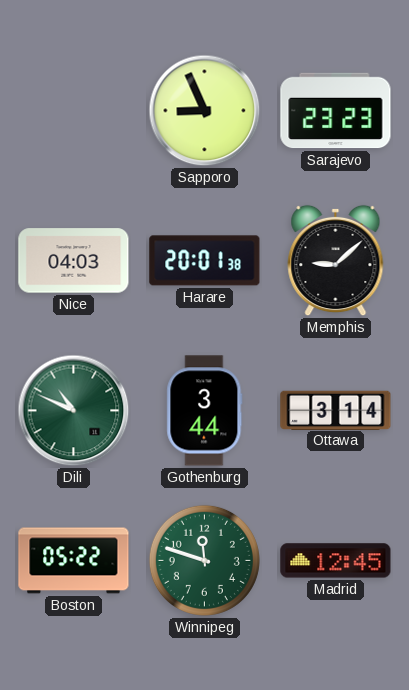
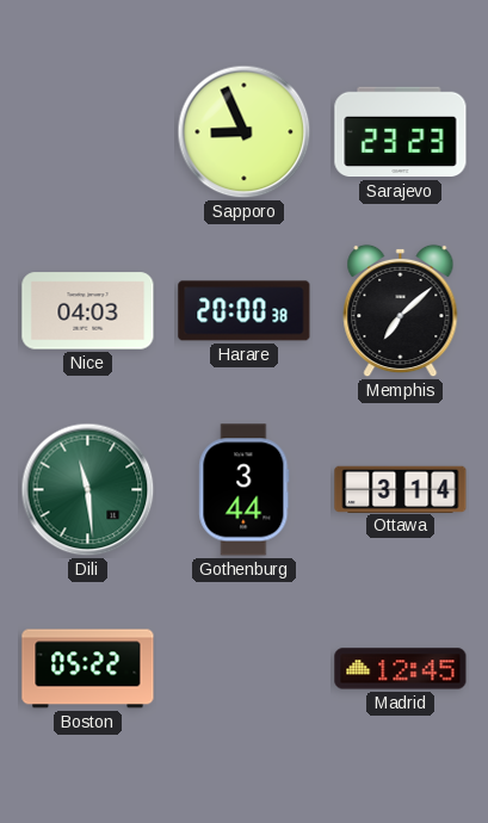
Harare: 20:01 -> 20:00 (245, 311)
Memphis: 9:08 -> 7:08 (401, 311)
Dili: 10:49 -> 11:29 (88, 490)
Winnipeg: 11:48 -> none (204, 560)
